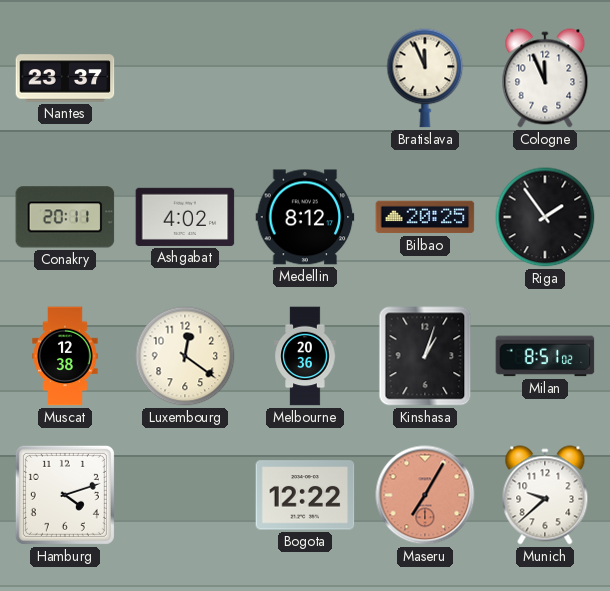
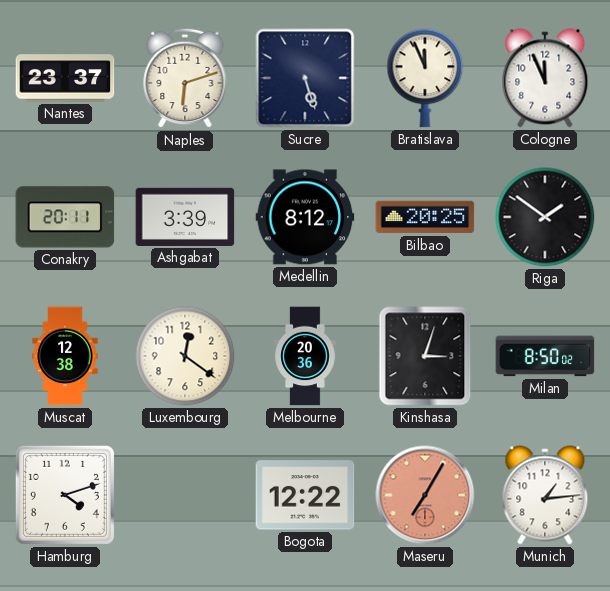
Naples: none -> 6:12 (185, 78)
Sucre: none -> 5:27 (305, 78)
Ashgabat: 4:02 -> 3:39 (185, 217)
Riga: 1:54 -> 1:51 (545, 217)
Kinshasa: 1:03 -> 3:03 (425, 356)
Milan: 8:51 -> 8:50 (545, 356)
Munich: 9:38 -> 1:14 (545, 495)
